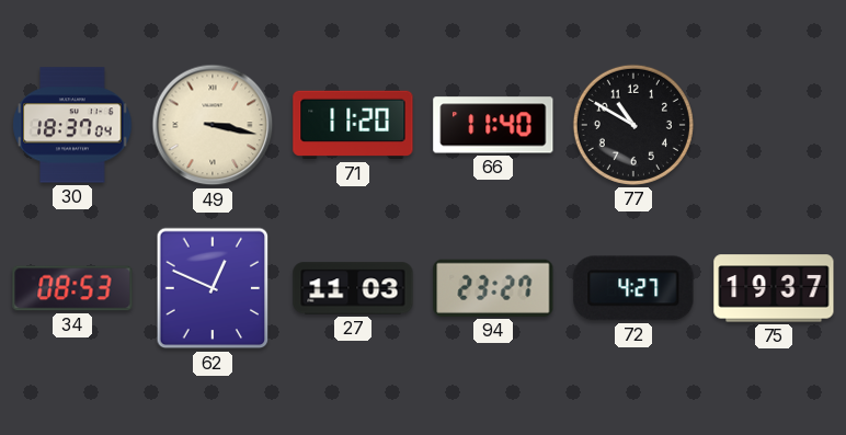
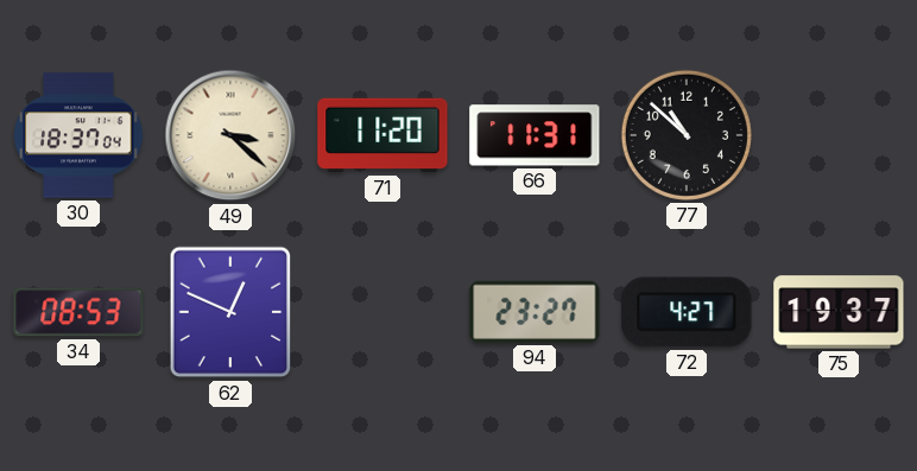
49: 3:17 -> 3:22 (230, 135)
66: 11:40 -> 11:31 (535, 135)
77: 10:50 -> 10:52 (687, 135)
27: 11:03 -> none (353, 288)
